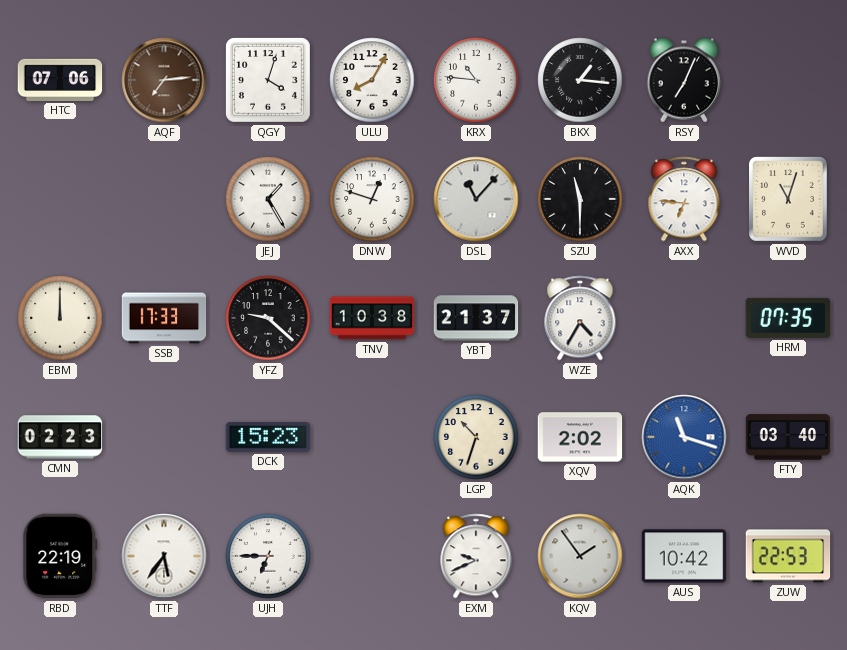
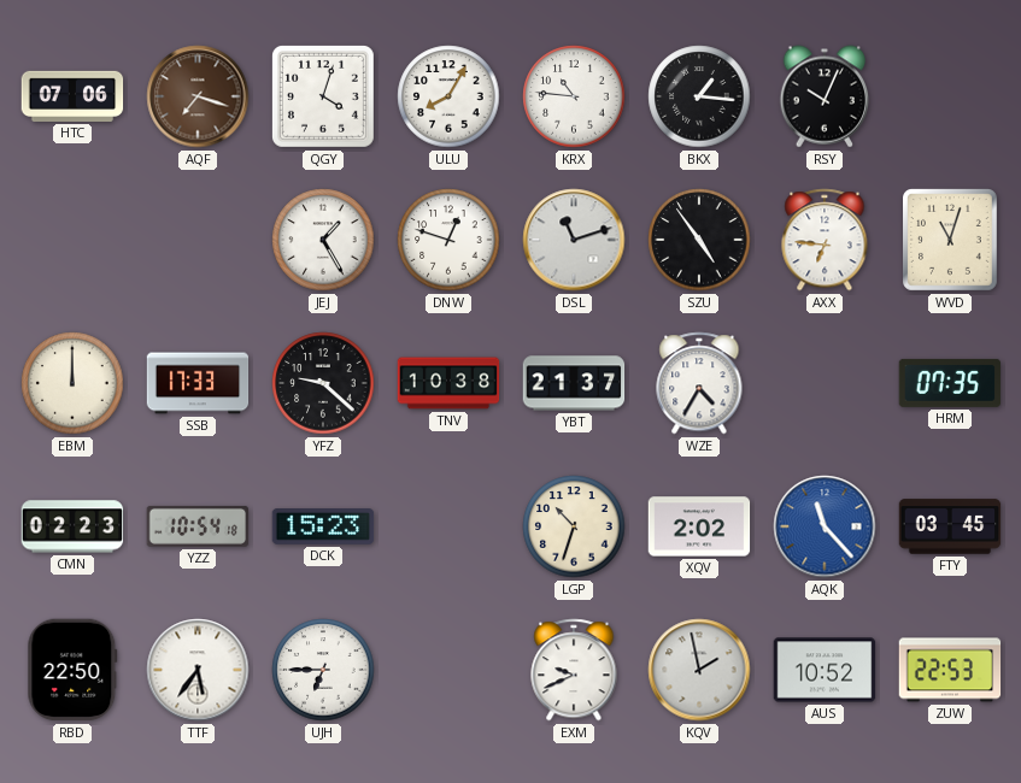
AQF: 7:14 -> 7:18 (198, 96)
RSY: 7:04 -> 10:04 (825, 96)
DSL: 11:07 -> 11:12 (574, 240)
SZU: 11:30 -> 4:54 (699, 240)
YZZ: none -> 10:54 (198, 526)
AQK: 11:18 -> 11:23 (825, 526)
FTY: 03:40 -> 03:45 (950, 526)
RBD: 22:19 -> 22:50 (72, 670)
KQV: 1:54 -> 1:58 (699, 670)
AUS: 10:42 -> 10:52 (825, 670)
